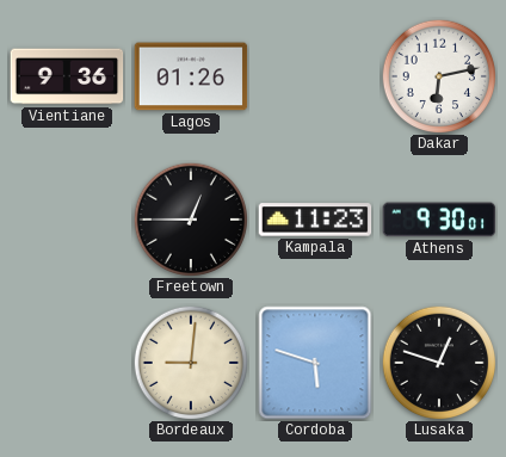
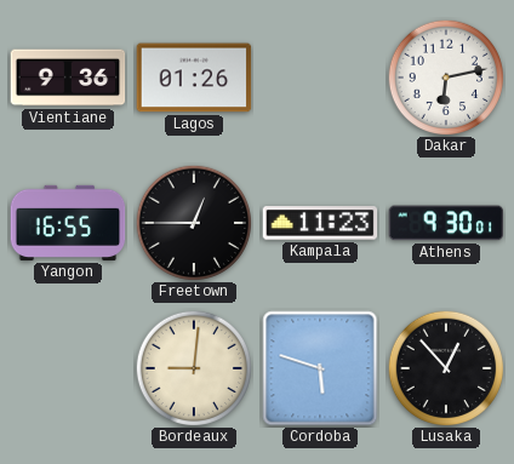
Yangon: none -> 16:55 (68, 223)
Lusaka: 12:48 -> 12:53 (445, 367)
